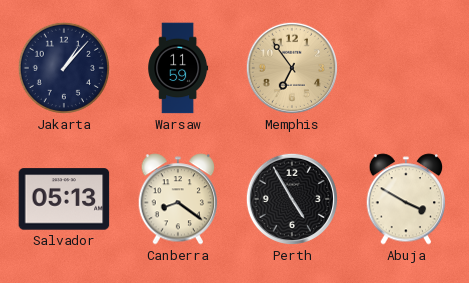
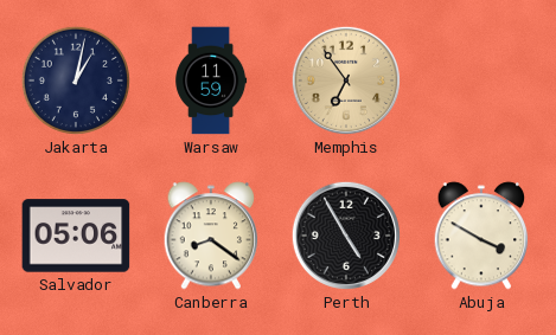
Jakarta: 1:07 -> 1:02 (76, 80)
Salvador: 05:13 -> 05:06 (76, 236)
